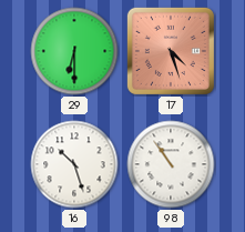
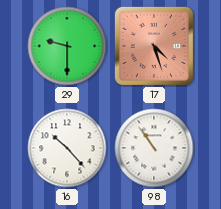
29: 6:30 -> 9:30 (67, 46)
16: 10:27 -> 10:23 (67, 148)
